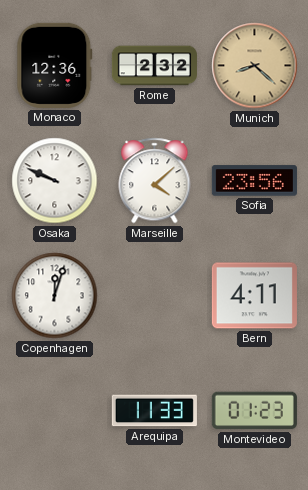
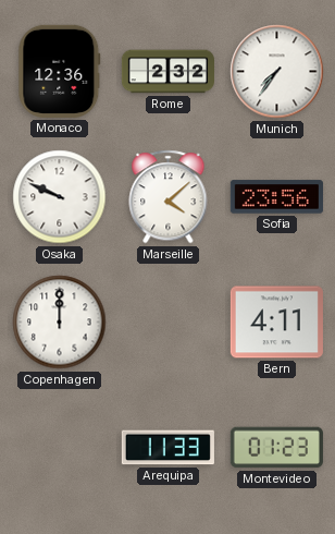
Munich: 8:22 -> 7:36 (277, 72)
Munich dial: champagne -> white (277, 72)
Copenhagen: 12:03 -> 12:00 (60, 323)
